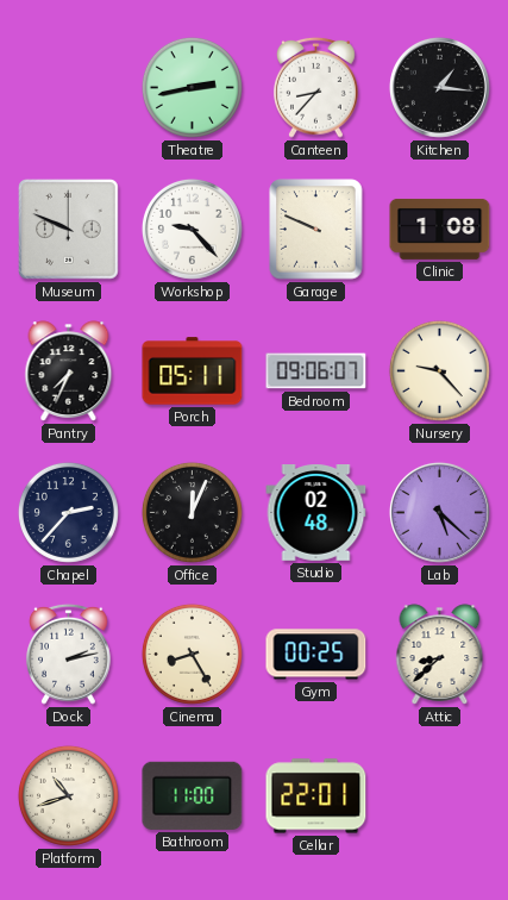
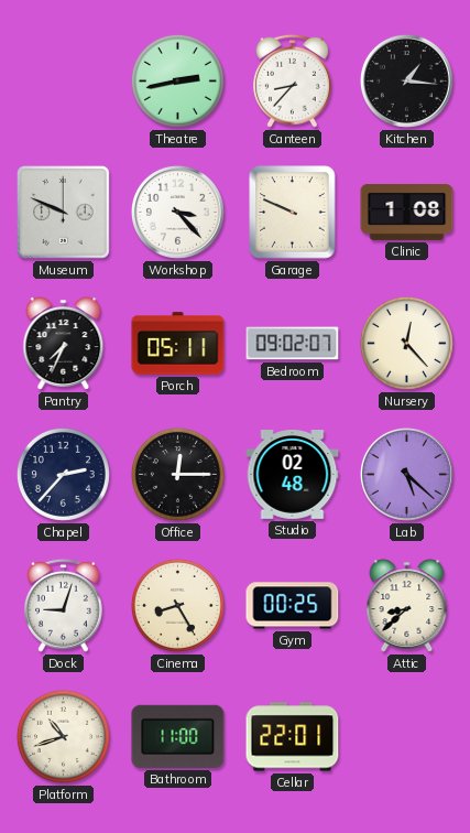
Workshop: 9:23 -> 3:23 (177, 212)
Bedroom: 09:06 -> 09:02 (293, 344)
Nursery: 9:23 -> 12:23 (406, 343)
Office: 12:04 -> 12:15 (177, 474)
Dock: 2:13 -> 9:03 (64, 605)
